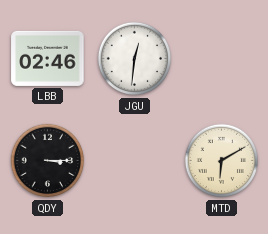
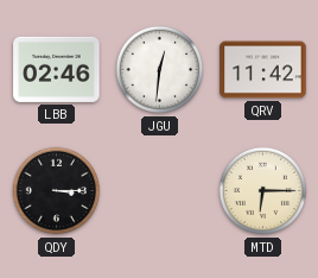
QRV: none -> 11:42 (263, 70)
MTD: 6:10 -> 6:15 (263, 191)
